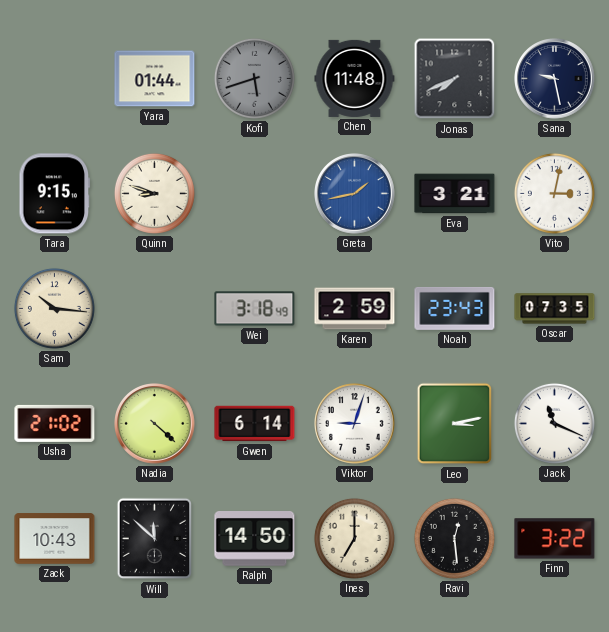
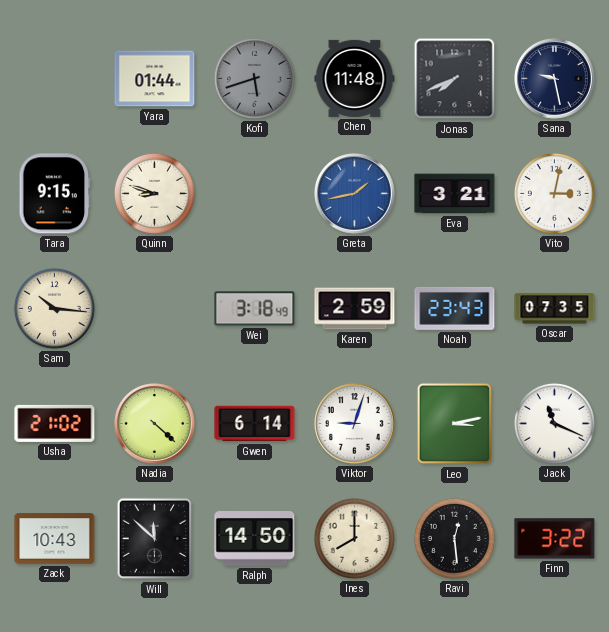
Ines: 7:00 -> 8:00 (354, 538)
